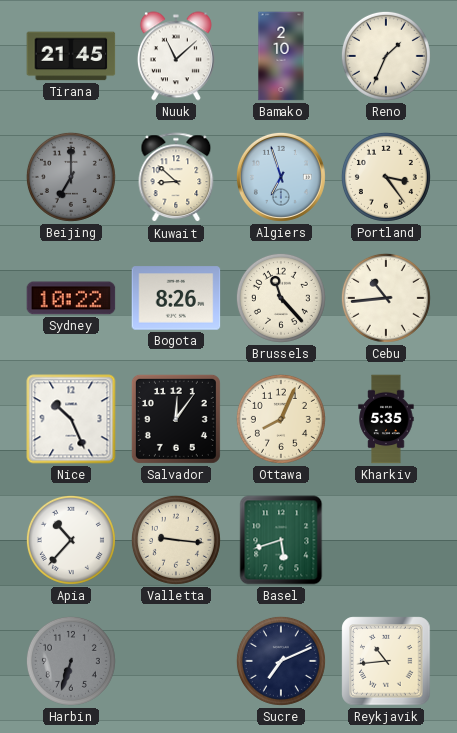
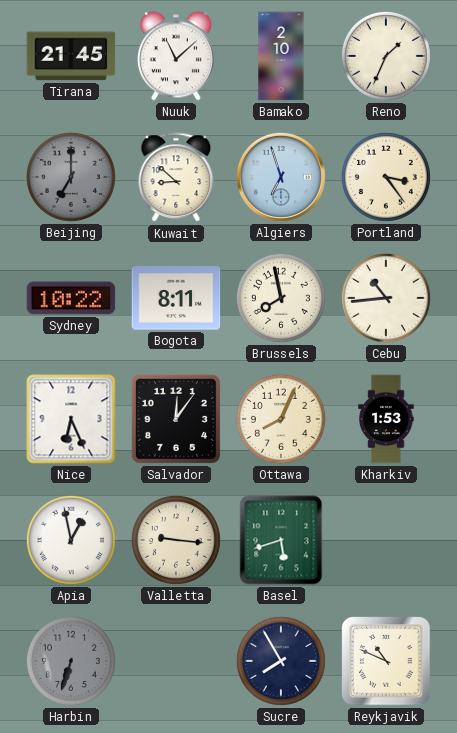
Bogota: 8:26 -> 8:11 (176, 298)
Brussels: 11:23 -> 7:58 (281, 298)
Nice: 10:26 -> 6:26 (71, 419)
Kharkiv: 5:35 -> 1:53 (386, 419)
Apia: 10:37 -> 12:58 (71, 540)
Sucre: 7:11 -> 7:55 (281, 661)
Reykjavik: 10:44 -> 10:49 (386, 661)
